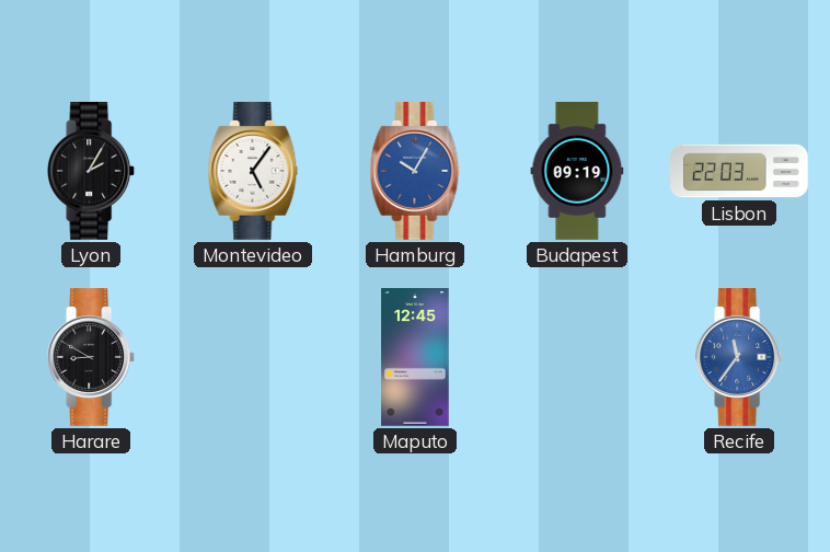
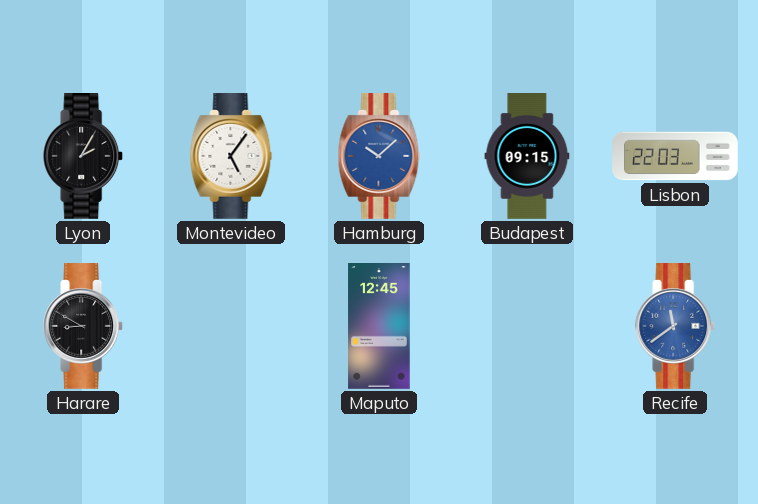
Hamburg: 10:05 -> 10:08 (379, 157)
Budapest: 09:19 -> 09:15 (527, 157)
Recife: 11:36 -> 11:39 (676, 327)
